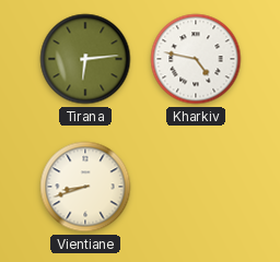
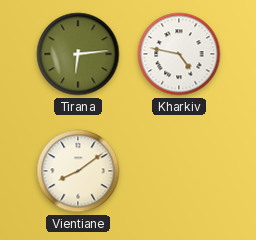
Vientiane: 8:42 -> 8:09 (78, 171)
